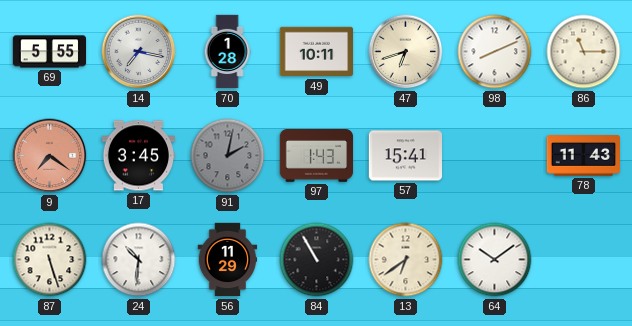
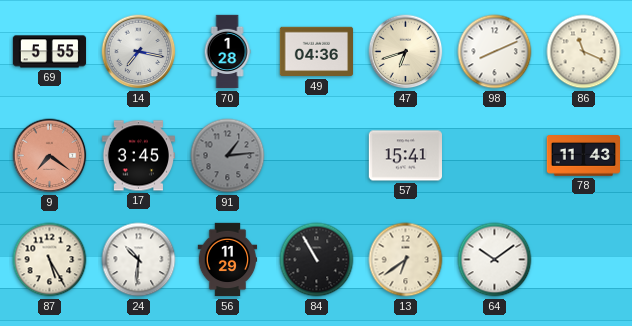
49: 10:11 -> 04:36 (317, 52)
86: 11:15 -> 11:19 (584, 52)
91: 2:02 -> 1:14 (228, 156)
97: 1:43 -> none (317, 156)
87: 5:27 -> 5:25 (50, 260)
